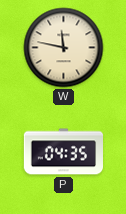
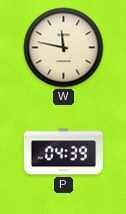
P: 04:35 -> 04:39 (63, 152)
